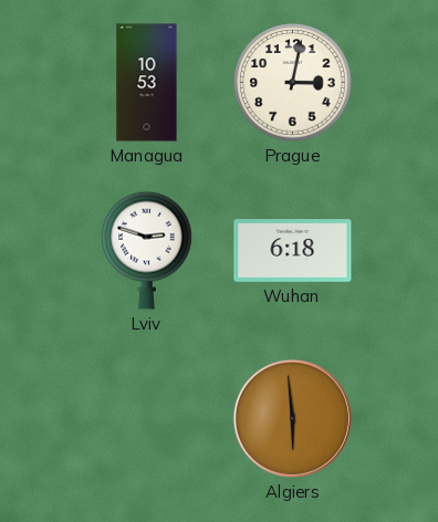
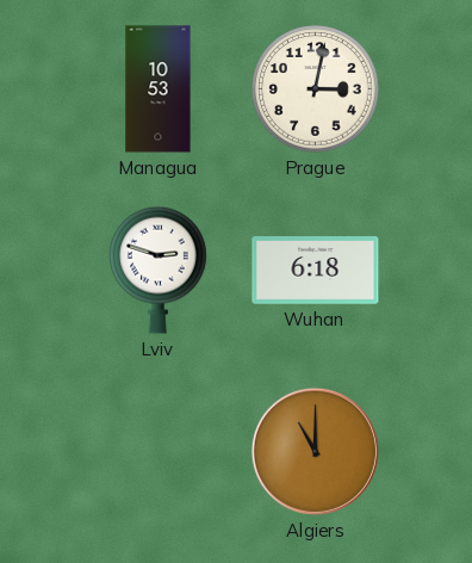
Algiers: 5:59 -> 11:00 (315, 451)
